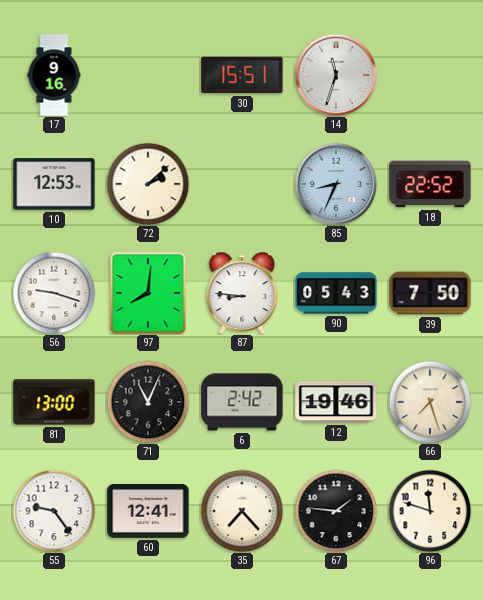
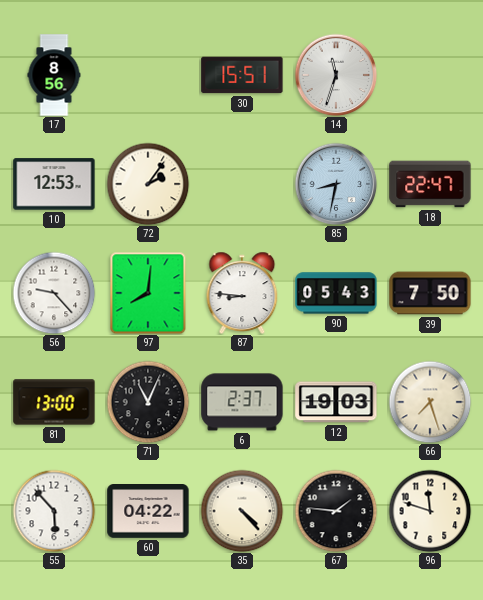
17: 9:16 -> 8:56 (54, 75)
72: 2:08 -> 2:06 (148, 184)
85: 8:34 -> 8:32 (336, 184)
18: 22:52 -> 22:47 (430, 184)
56: 9:18 -> 9:23 (54, 293)
6: 2:42 -> 2:37 (242, 402)
12: 19:46 -> 19:03 (336, 402)
55: 9:24 -> 5:53 (54, 511)
60: 12:41 -> 04:22 (148, 512)
35: 7:23 -> 4:23 (242, 511)
